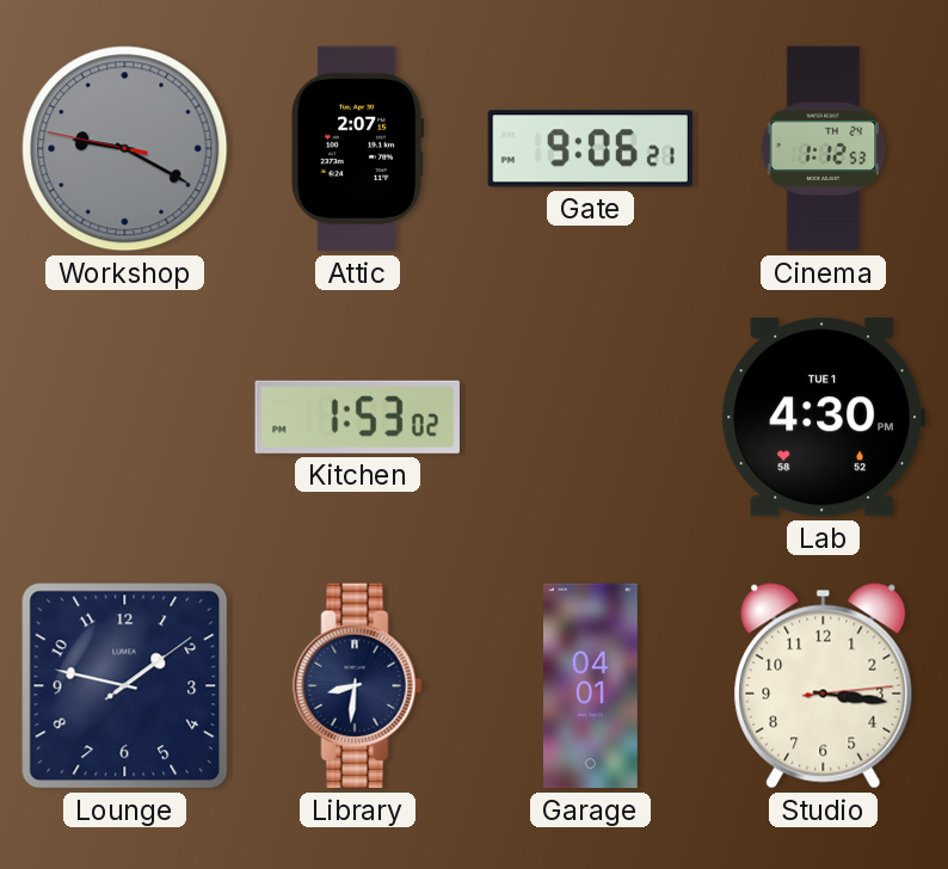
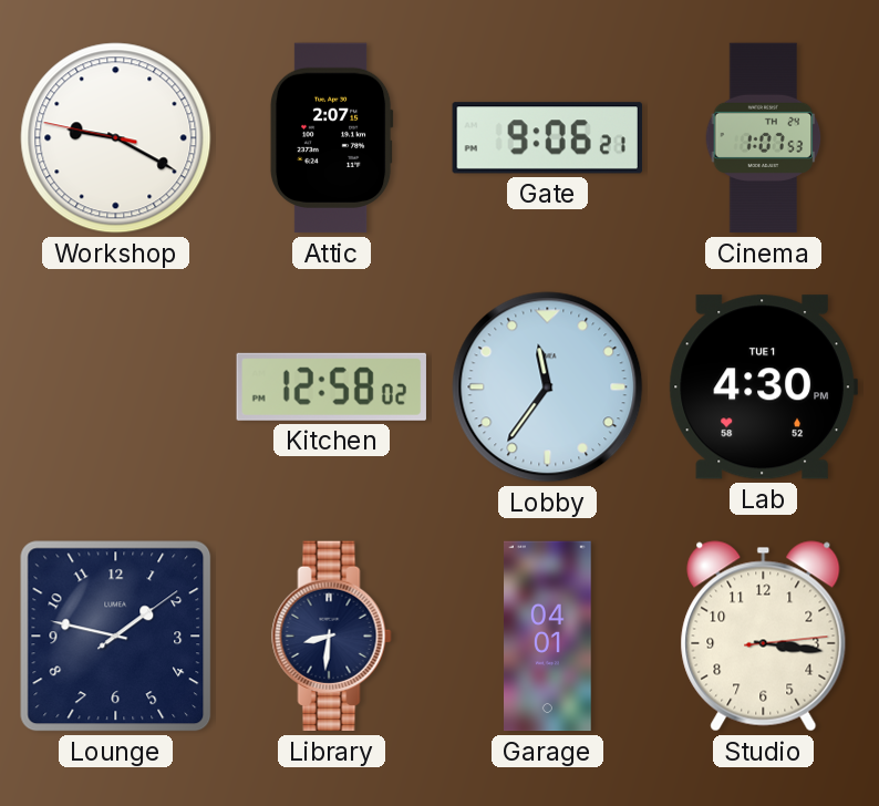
Workshop dial: grey -> white (116, 138)
Cinema: 1:12 -> 1:07 (764, 138)
Kitchen: 1:53 -> 12:58 (331, 386)
Lobby: none -> 11:36 (548, 387)
